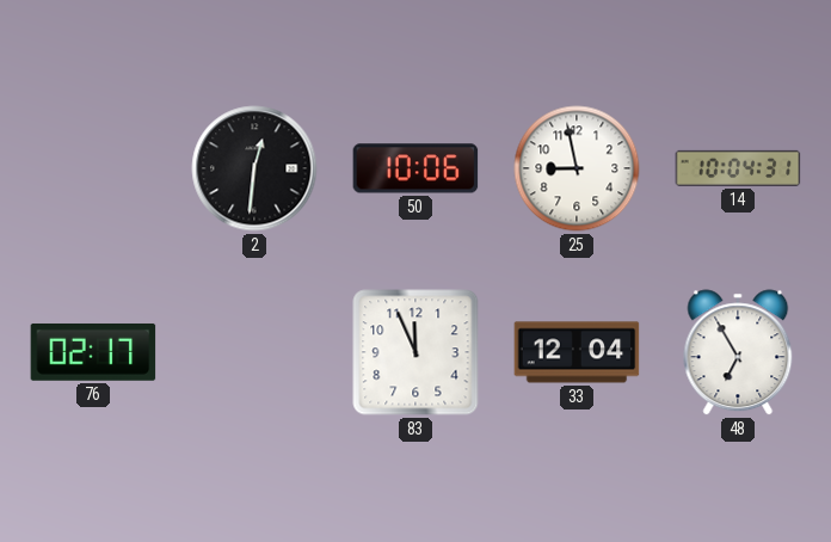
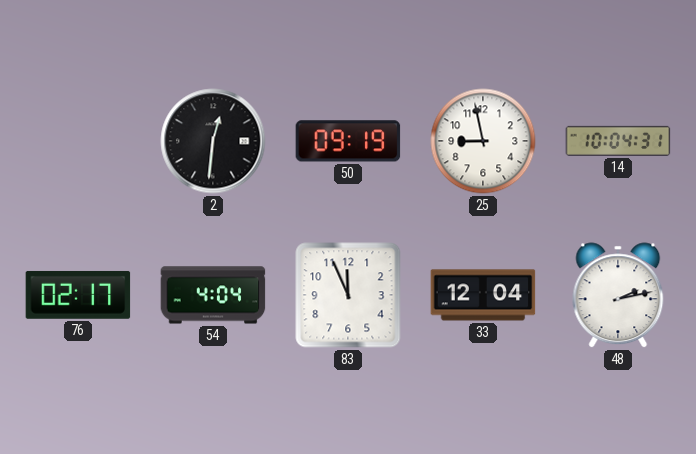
50: 10:06 -> 09:19 (348, 141)
54: none -> 4:04 (213, 295)
48: 6:55 -> 2:13 (618, 295)
